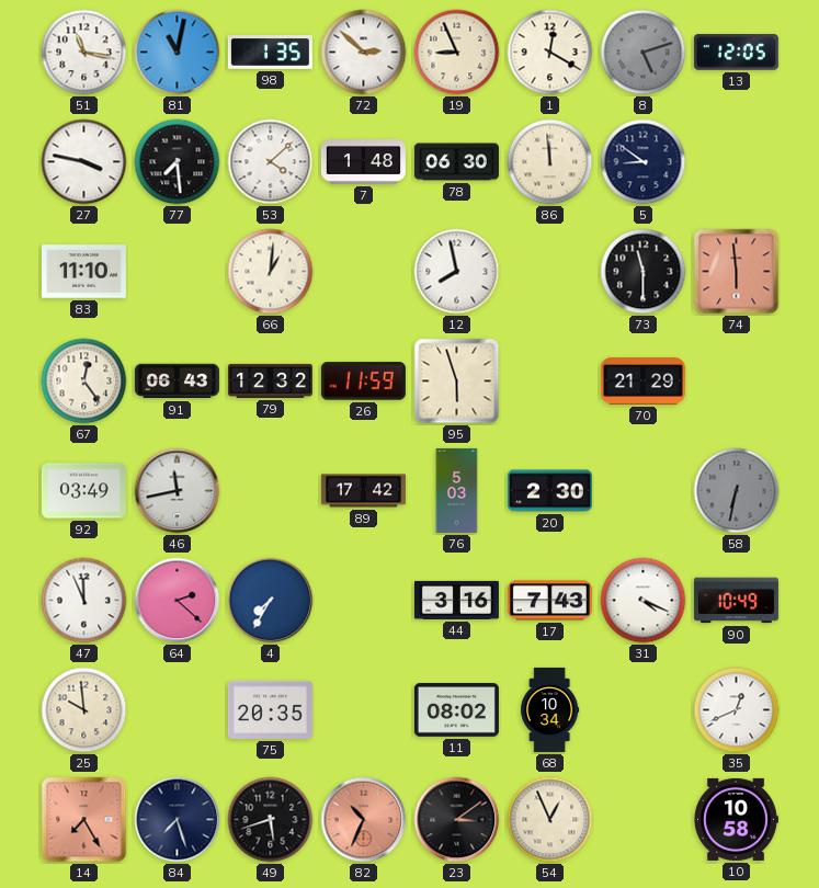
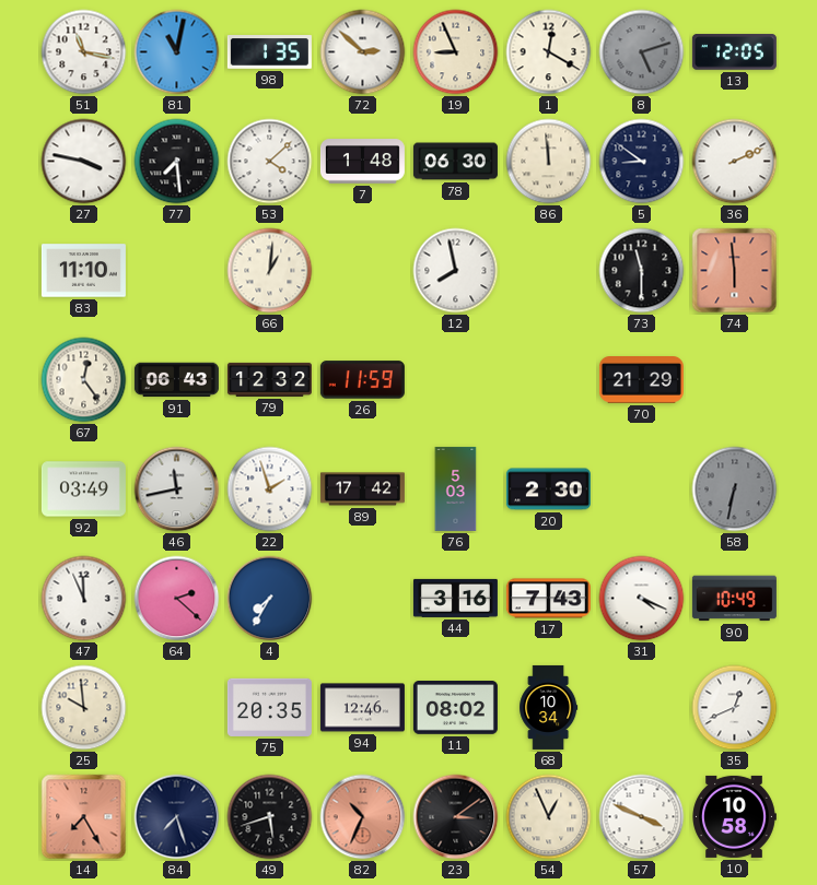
36: none -> 2:11 (735, 162)
95: 5:57 -> none (457, 382)
22: none -> 1:57 (270, 489)
94: none -> 12:46 (362, 708)
57: none -> 3:49 (642, 817)
